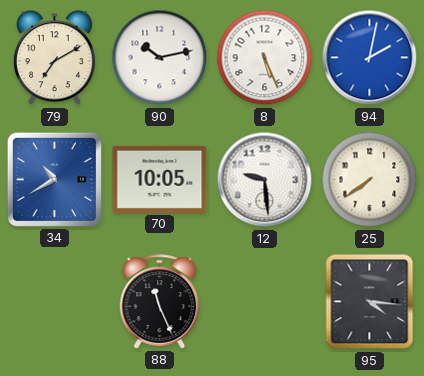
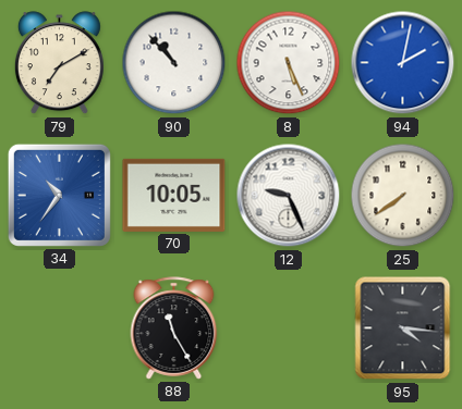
90: 10:13 -> 10:53 (174, 63)
34: 10:40 -> 10:36 (59, 195)
12: 9:29 -> 9:26 (289, 196)
88: 11:26 -> 11:25 (174, 329)
